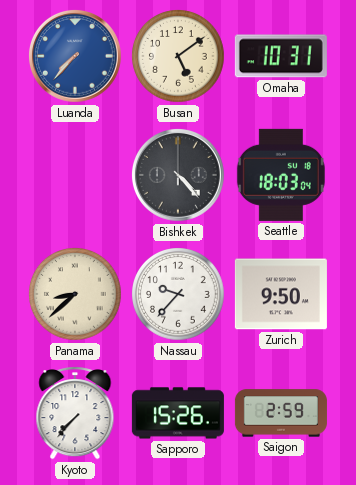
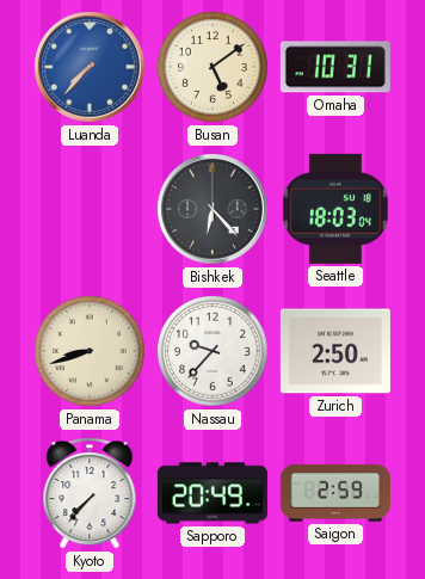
Bishkek: 4:23 -> 6:23 (213, 209)
Panama: 8:38 -> 8:42 (90, 351)
Zurich: 9:50 -> 2:50 (335, 351)
Sapporo: 15:26 -> 20:49 (213, 493)
